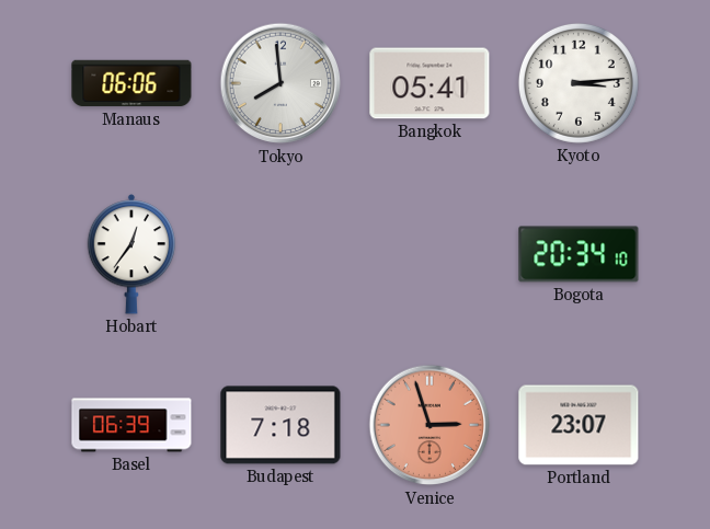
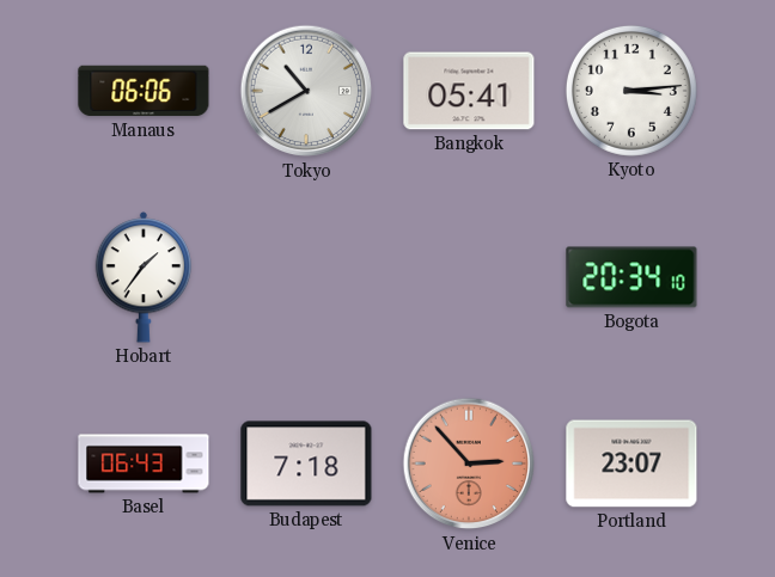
Tokyo: 7:59 -> 10:40 (306, 91)
Hobart: 12:36 -> 1:36 (144, 277)
Basel: 06:39 -> 06:43 (144, 464)
Venice: 2:57 -> 2:53 (469, 464)
